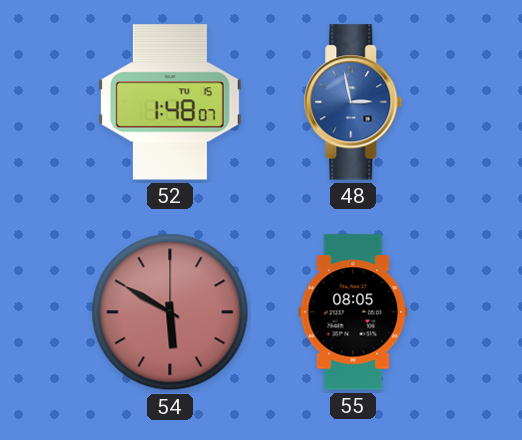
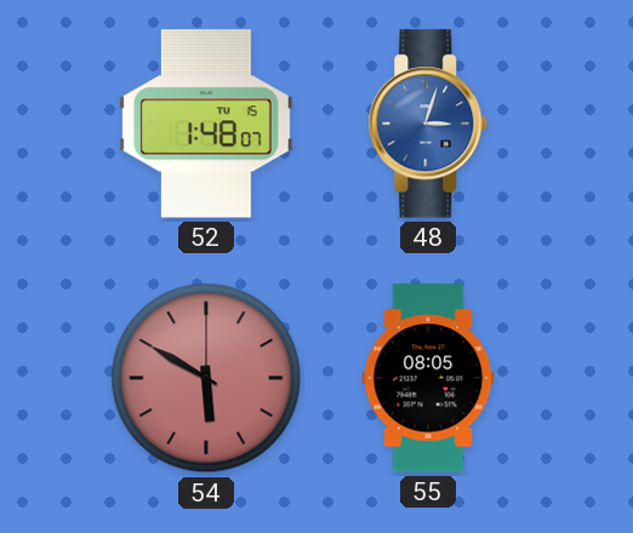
48: 2:58 -> 3:03 (428, 124)
